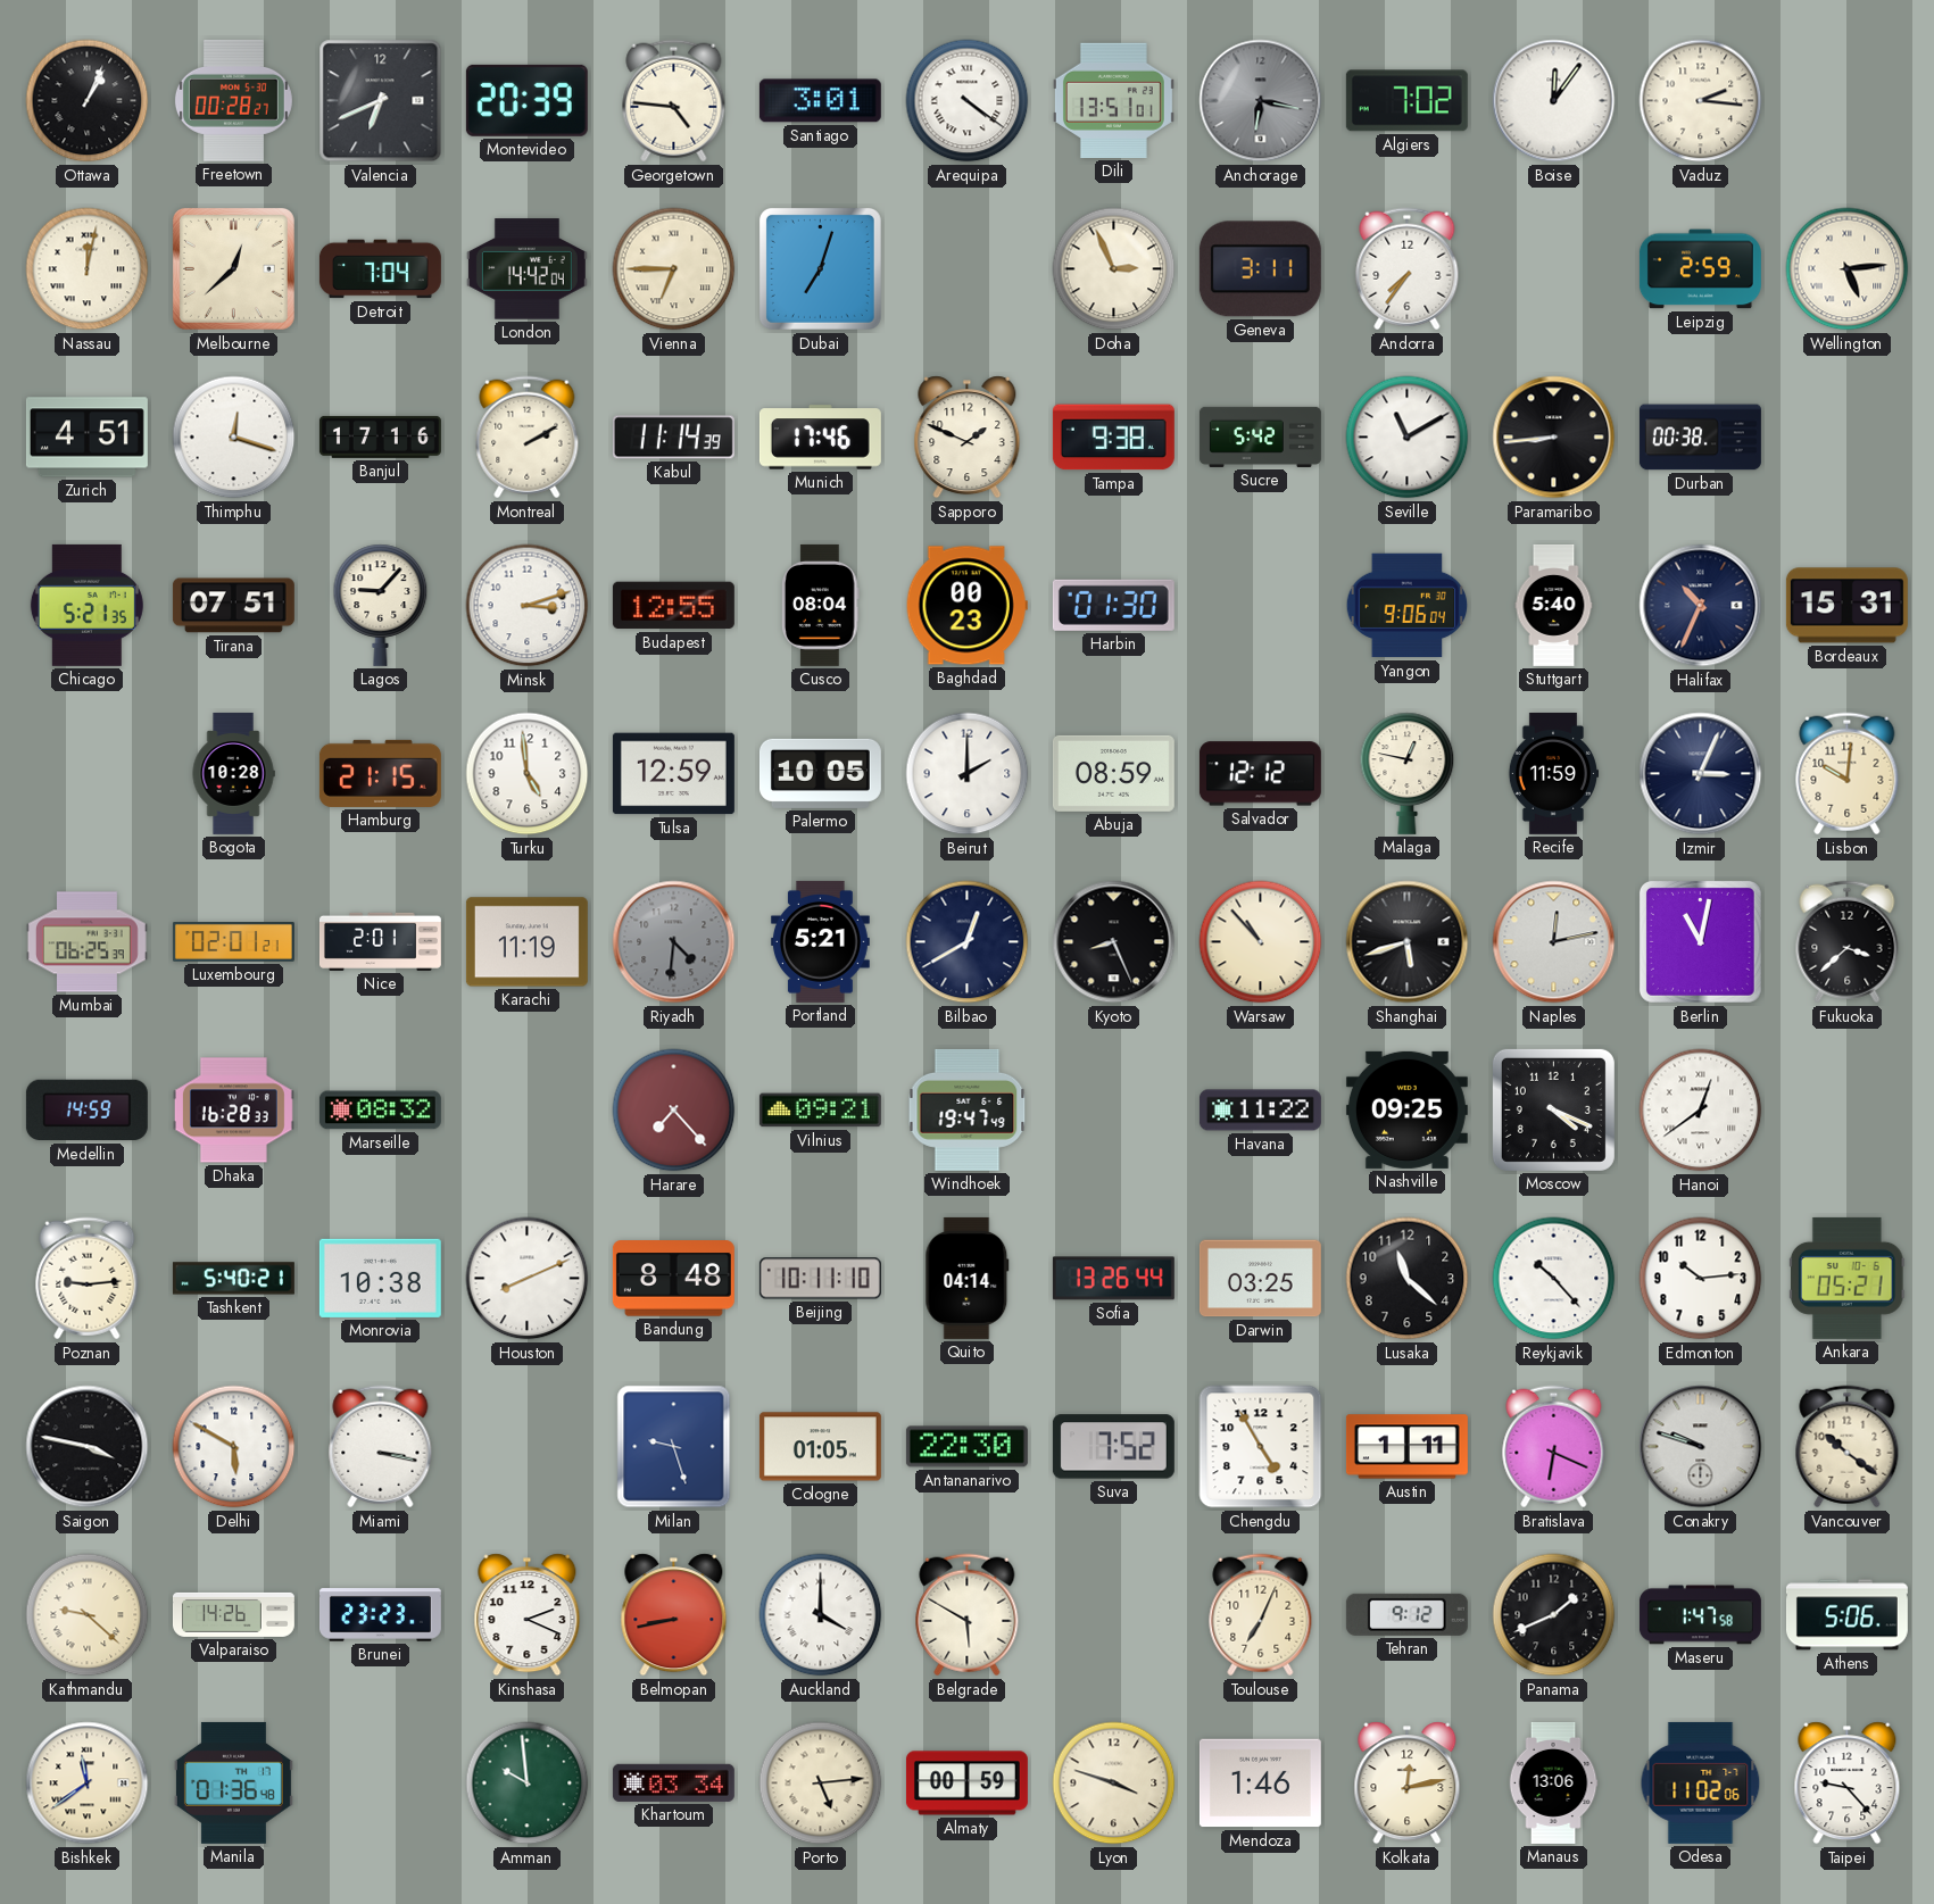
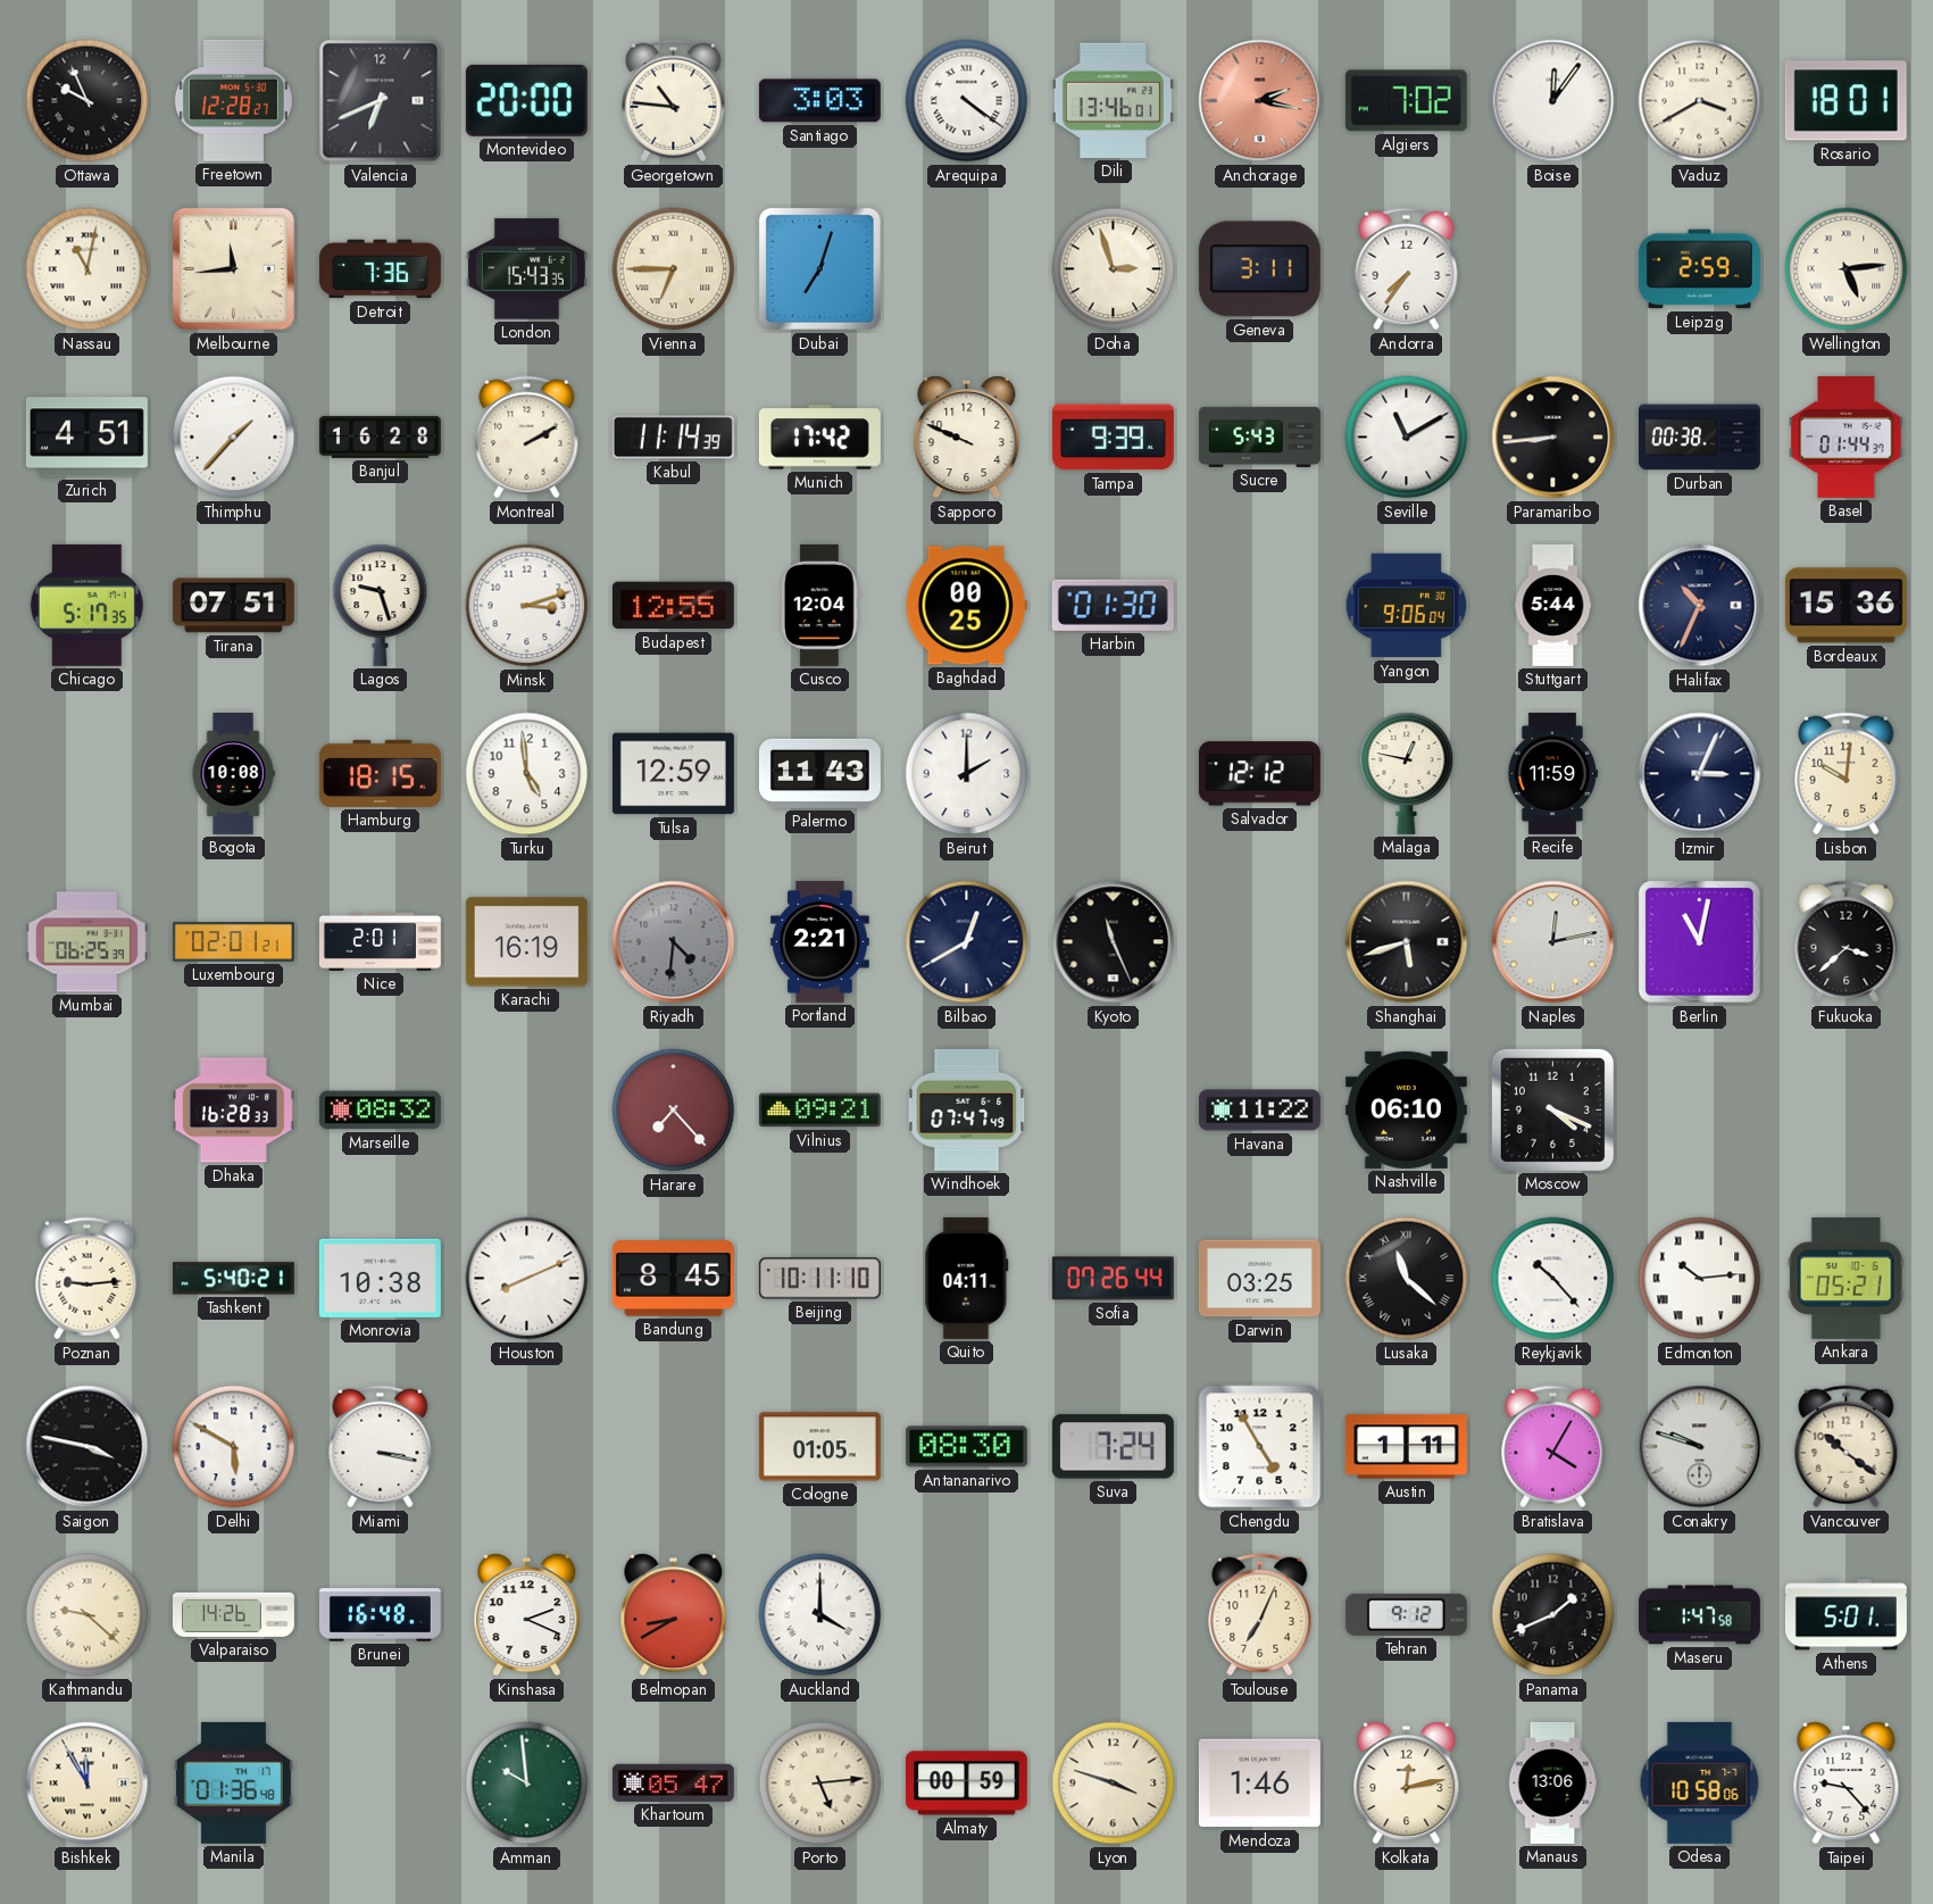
Ottawa: 1:04 -> 9:56 (88, 101)
Freetown: 00:28 -> 12:28 (233, 100)
Montevideo: 20:39 -> 20:00 (526, 100)
Georgetown: 4:46 -> 10:46 (674, 101)
Santiago: 3:01 -> 3:03 (819, 101)
Dili: 13:51 -> 13:46 (1113, 100)
Anchorage: 6:17 -> 2:17 (1260, 101)
Anchorage dial: grey -> salmon (1260, 101)
Vaduz: 2:16 -> 3:40 (1700, 101)
Rosario: none -> 18:01 (1845, 101)
Nassau: 12:02 -> 11:02 (88, 269)
Melbourne: 12:38 -> 11:44 (233, 268)
Detroit: 7:04 -> 7:36 (380, 269)
London: 14:42 -> 15:43 (526, 269)
Doha: 2:56 -> 2:57 (1114, 269)
Thimphu: 12:18 -> 1:37 (234, 438)
Banjul: 17:16 -> 16:28 (380, 436)
Munich: 17:46 -> 17:42 (819, 438)
Sapporo: 1:49 -> 9:49 (967, 438)
Tampa: 9:38 -> 9:39 (1113, 438)
Sucre: 5:42 -> 5:43 (1259, 436)
Basel: none -> 01:44 (1847, 436)
Chicago: 5:21 -> 5:17 (86, 605)
Lagos: 9:07 -> 9:27 (381, 605)
Cusco: 08:04 -> 12:04 (819, 605)
Baghdad: 00:23 -> 00:25 (966, 606)
Stuttgart: 5:40 -> 5:44 (1553, 605)
Bordeaux: 15:31 -> 15:36 (1845, 606)
Bogota: 10:28 -> 10:08 (233, 773)
Hamburg: 21:15 -> 18:15 (380, 773)
Palermo: 10:05 -> 11:43 (819, 773)
Abuja: 08:59 -> none (1113, 773)
Karachi: 11:19 -> 16:19 (526, 942)
Portland: 5:21 -> 2:21 (819, 941)
Kyoto: 8:26 -> 11:26 (1114, 942)
Warsaw: 10:53 -> none (1261, 942)
Medellin: 14:59 -> none (86, 1111)
Windhoek: 19:47 -> 07:47 (967, 1109)
Nashville: 09:25 -> 06:10 (1406, 1109)
Hanoi: 12:39 -> none (1701, 1111)
Bandung: 8:48 -> 8:45 (673, 1279)
Quito: 04:14 -> 04:11 (967, 1278)
Sofia: 13:26 -> 07:26 (1113, 1279)
Lusaka numerals: Arabic -> Roman (1407, 1279)
Edmonton numerals: Arabic -> Roman (1700, 1279)
Milan: 9:27 -> none (674, 1447)
Antananarivo: 22:30 -> 08:30 (966, 1447)
Suva: 7:52 -> 7:24 (1113, 1447)
Bratislava: 6:19 -> 4:05 (1553, 1447)
Brunei: 23:23 -> 16:48 (380, 1615)
Belmopan: 8:43 -> 8:40 (674, 1615)
Belgrade: 5:50 -> none (968, 1615)
Athens: 5:06 -> 5:01 (1845, 1615)
Bishkek: 11:39 -> 11:55 (88, 1784)
Khartoum: 03:34 -> 05:47 (673, 1782)
Odesa: 11:02 -> 10:58 (1700, 1782)
